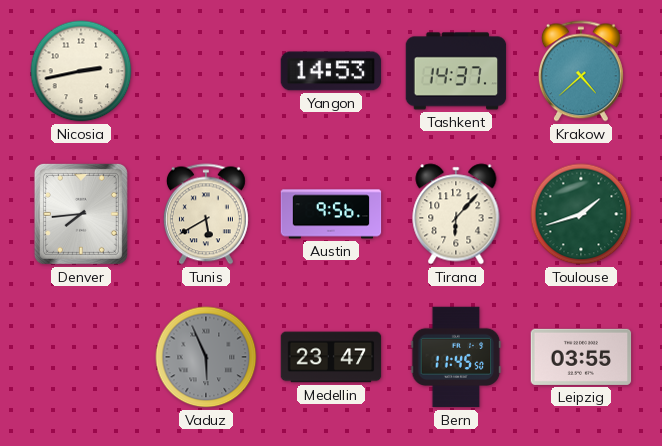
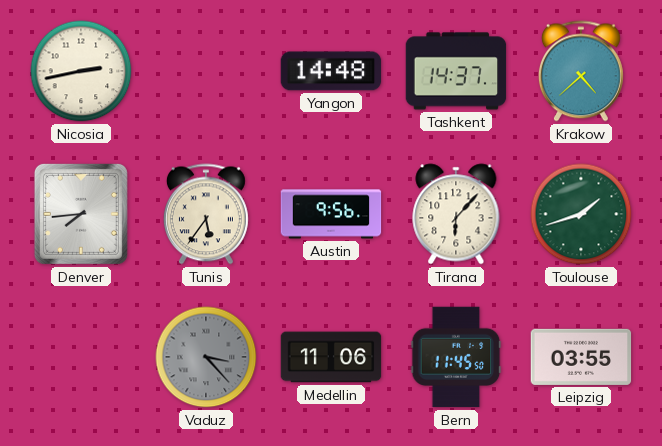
Yangon: 14:53 -> 14:48 (331, 71)
Tunis: 5:40 -> 5:36 (206, 214)
Vaduz: 5:56 -> 3:23 (206, 357)
Medellin: 23:47 -> 11:06 (331, 357)
